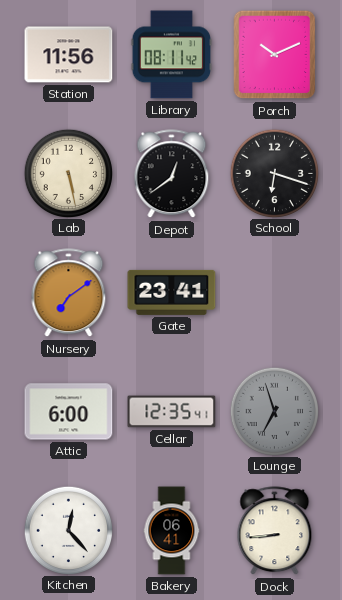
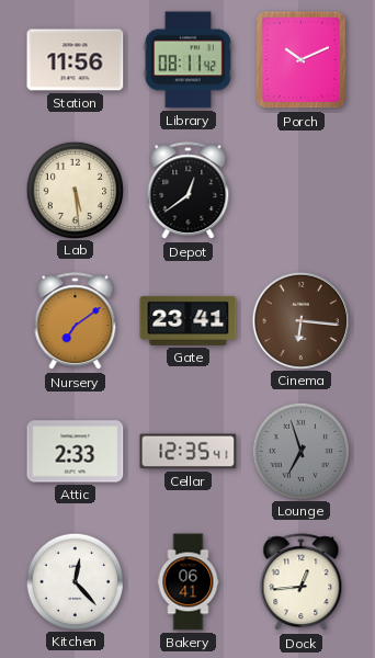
Lab: 5:28 -> 5:29 (75, 190)
School: 6:18 -> none (274, 173)
Cinema: none -> 6:16 (300, 320)
Attic: 6:00 -> 2:33 (76, 452)
Dock: 8:44 -> 12:44 (302, 582)
